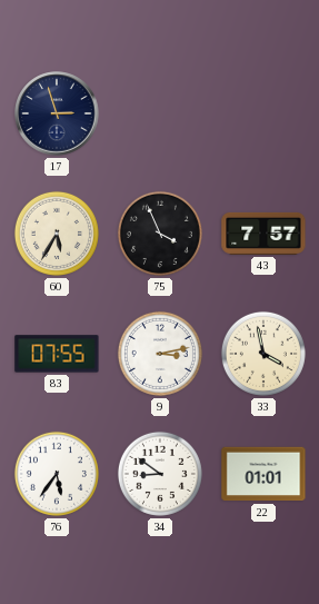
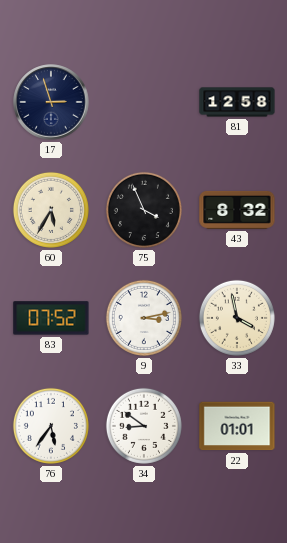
81: none -> 12:58 (237, 102)
43: 7:57 -> 8:32 (237, 210)
83: 07:55 -> 07:52 (51, 318)
